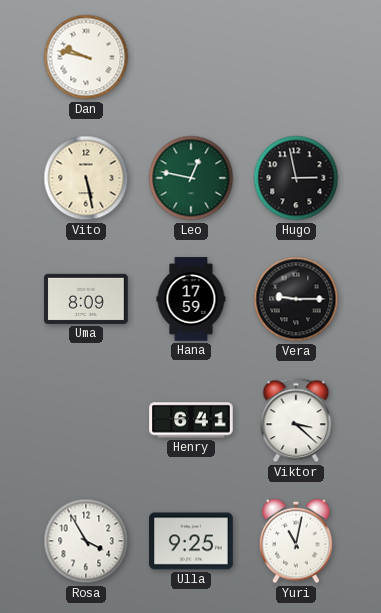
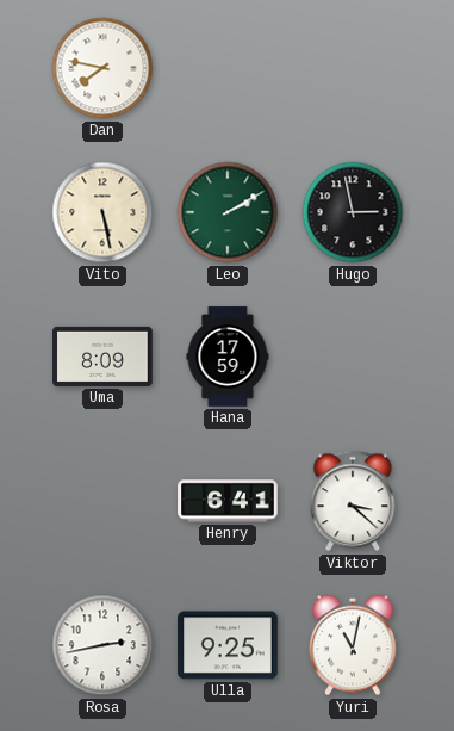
Dan: 9:47 -> 7:47 (102, 68)
Leo: 12:47 -> 2:10 (228, 212)
Vera: 9:15 -> none (296, 299)
Rosa: 3:55 -> 2:43 (102, 645)
